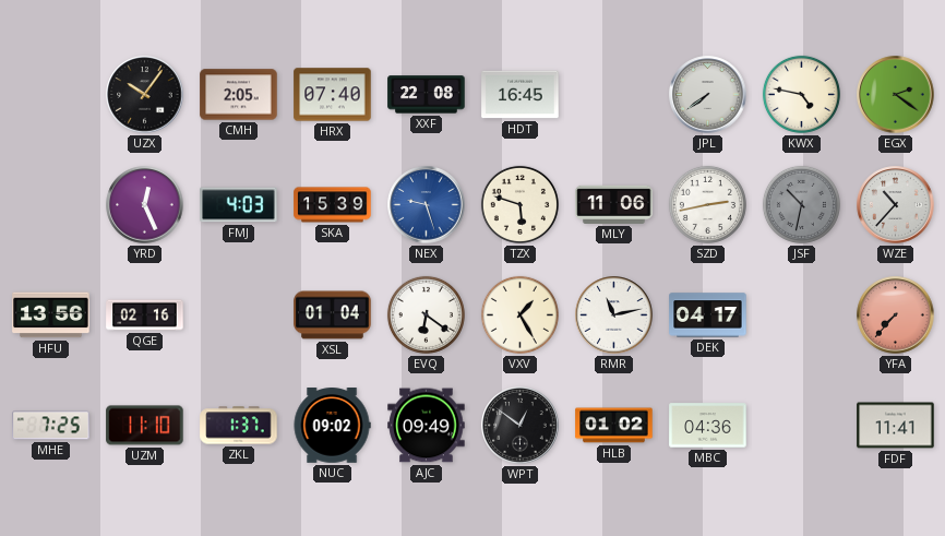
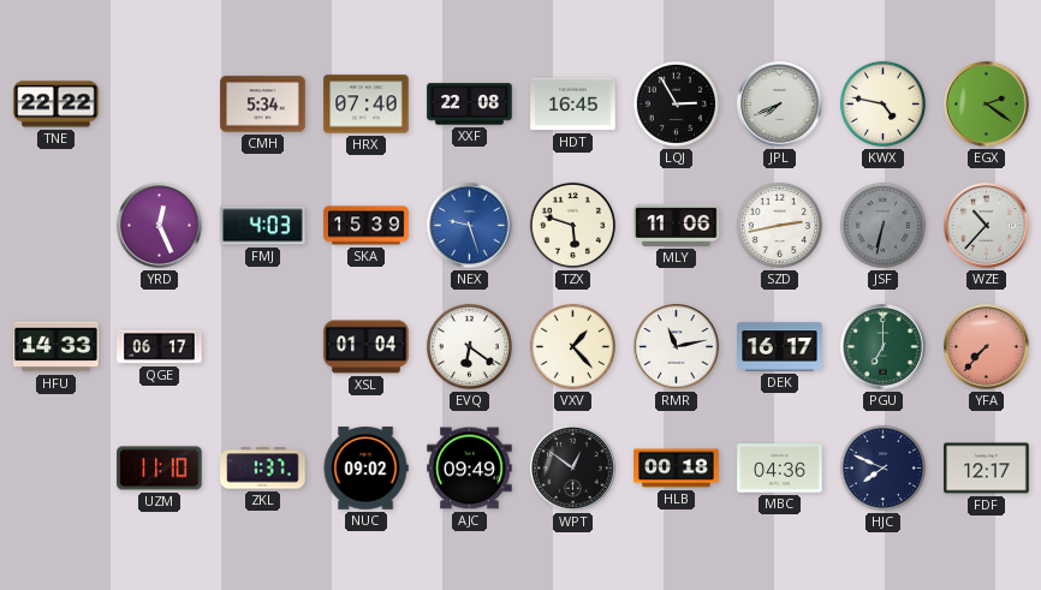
TNE: none -> 22:22 (56, 105)
UZX: 10:06 -> none (145, 95)
CMH: 2:05 -> 5:34 (263, 105)
LQJ: none -> 2:55 (676, 103)
JPL: 7:39 -> 7:41 (780, 105)
JSF: 10:32 -> 6:32 (882, 225)
HFU: 13:56 -> 14:33 (56, 347)
QGE: 02:16 -> 06:17 (160, 347)
VXV: 1:25 -> 1:23 (572, 346)
DEK: 04:17 -> 16:17 (780, 347)
PGU: none -> 7:00 (884, 347)
MHE: 7:25 -> none (51, 426)
HLB: 01:02 -> 00:18 (677, 469)
HJC: none -> 7:49 (882, 467)
FDF: 11:41 -> 12:17 (987, 469)
